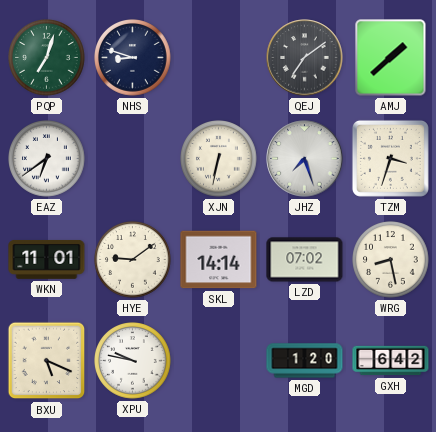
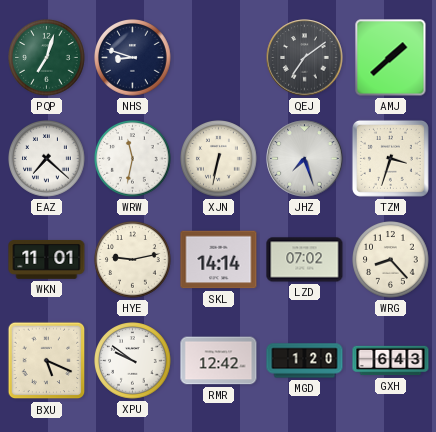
EAZ: 6:39 -> 7:22 (47, 159)
WRW: none -> 11:32 (133, 159)
HYE: 9:09 -> 9:13 (133, 260)
WRG: 8:28 -> 8:23 (391, 260)
XPU: 9:47 -> 9:51 (133, 361)
RMR: none -> 12:42 (219, 361)
GXH: 6:42 -> 6:43 (391, 361)
